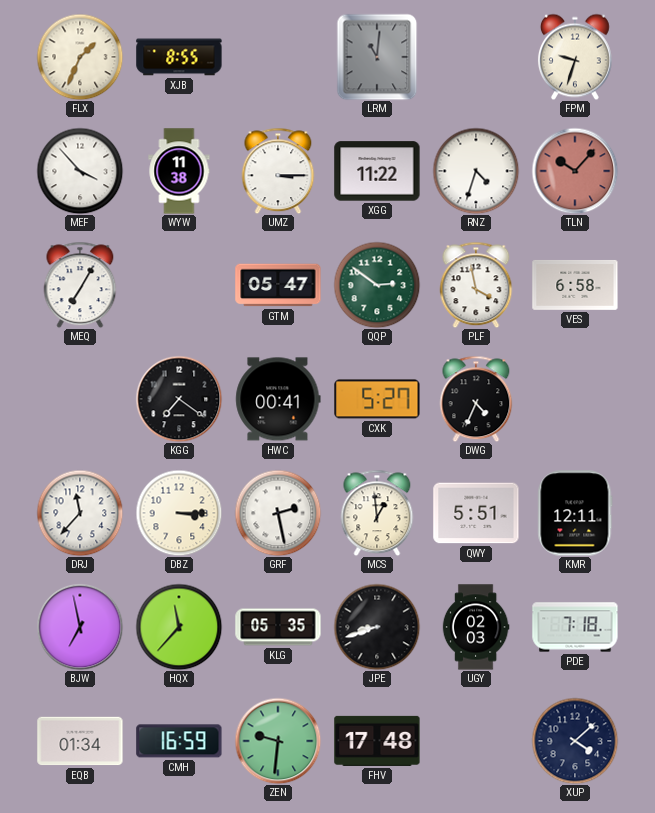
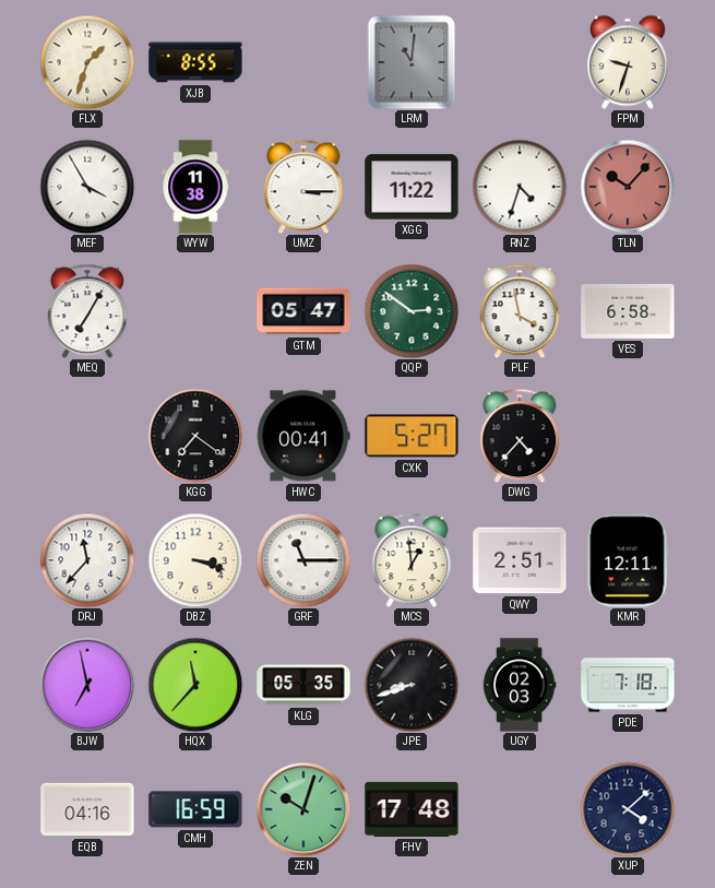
FLX: 1:34 -> 1:33 (87, 62)
MEF: 3:53 -> 3:55 (87, 187)
DWG: 4:34 -> 4:37 (520, 436)
DBZ: 3:15 -> 3:18 (195, 560)
GRF: 2:28 -> 11:15 (303, 560)
QWY: 5:51 -> 2:51 (520, 560)
EQB: 01:34 -> 04:16 (87, 809)
ZEN: 9:31 -> 10:03 (303, 809)
